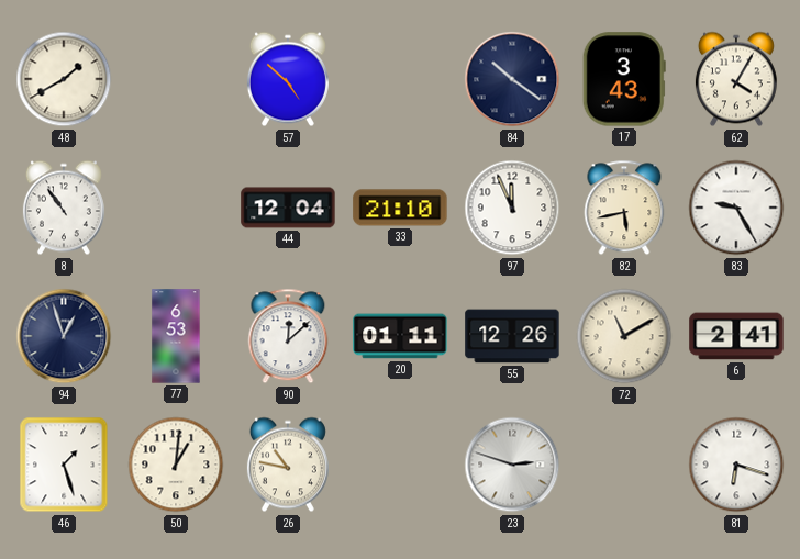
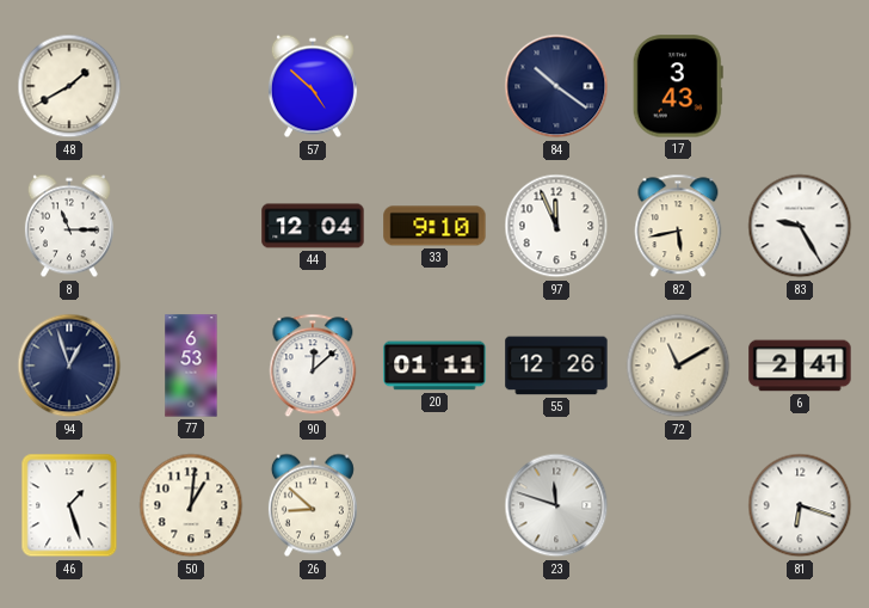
62: 4:05 -> none (736, 79)
8: 10:54 -> 11:15 (69, 226)
33: 21:10 -> 9:10 (434, 226)
26: 10:47 -> 8:52 (313, 505)
23: 2:48 -> 11:48 (556, 505)
